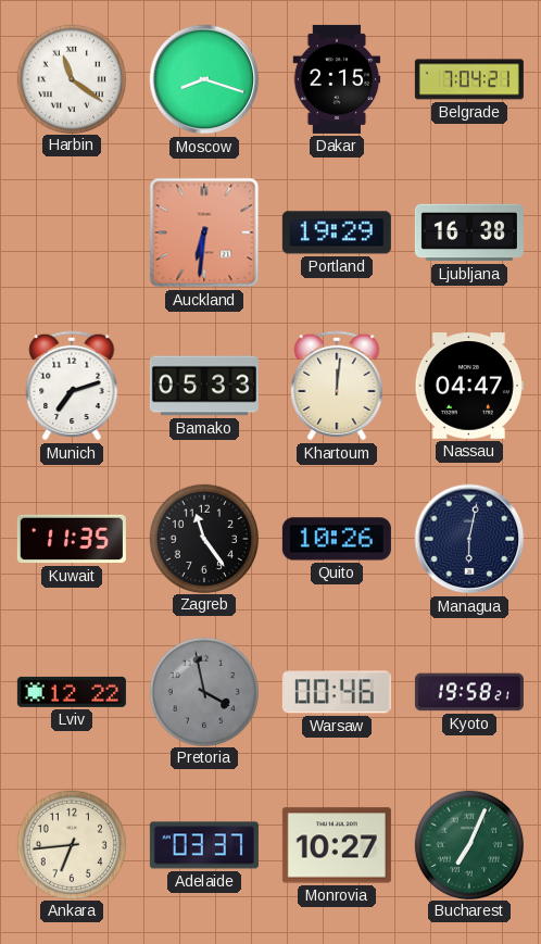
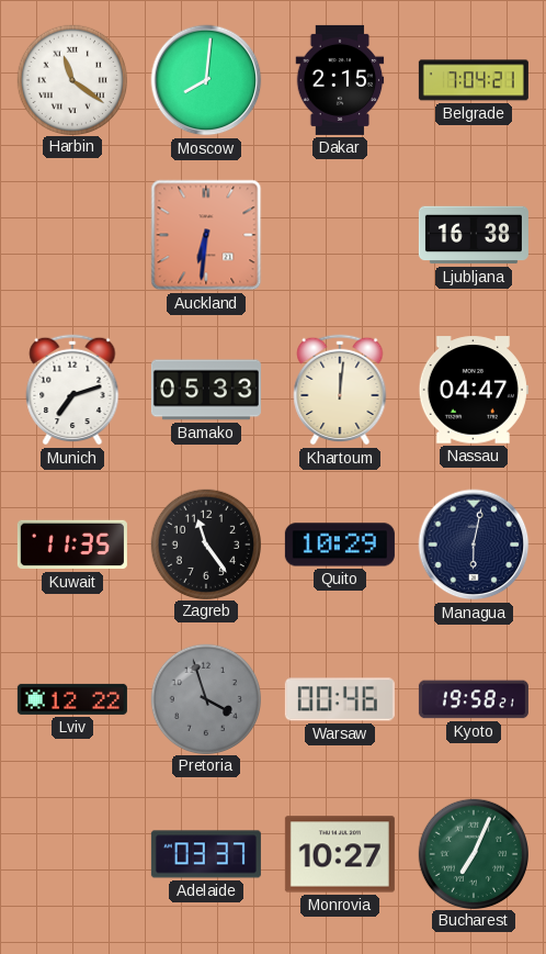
Moscow: 8:18 -> 8:01 (206, 80)
Portland: 19:29 -> none (337, 232)
Quito: 10:26 -> 10:29 (340, 545)
Pretoria: 3:58 -> 3:57 (205, 698)
Ankara: 6:44 -> none (71, 844)
